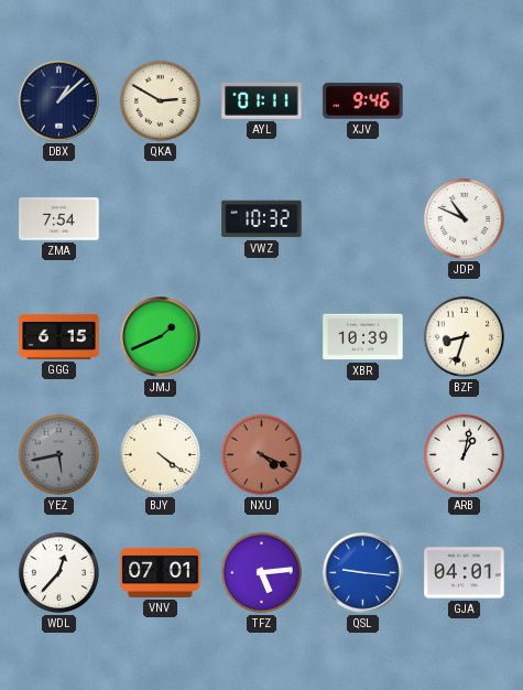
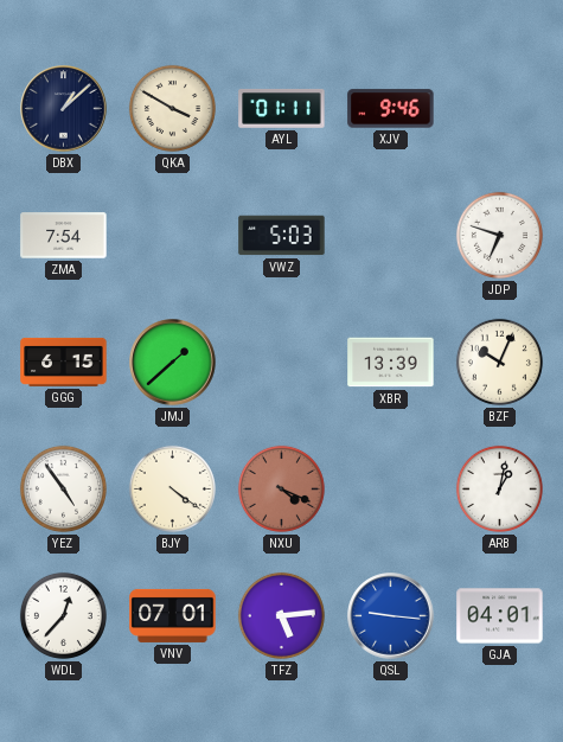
QKA: 2:50 -> 3:50 (172, 108)
VWZ: 10:32 -> 5:03 (282, 236)
JDP: 10:49 -> 6:48 (499, 235)
JMJ: 1:41 -> 1:38 (173, 363)
XBR: 10:39 -> 13:39 (391, 363)
BZF: 8:33 -> 10:04 (499, 362)
YEZ: 5:43 -> 4:54 (63, 488)
YEZ dial: grey -> white (63, 488)
